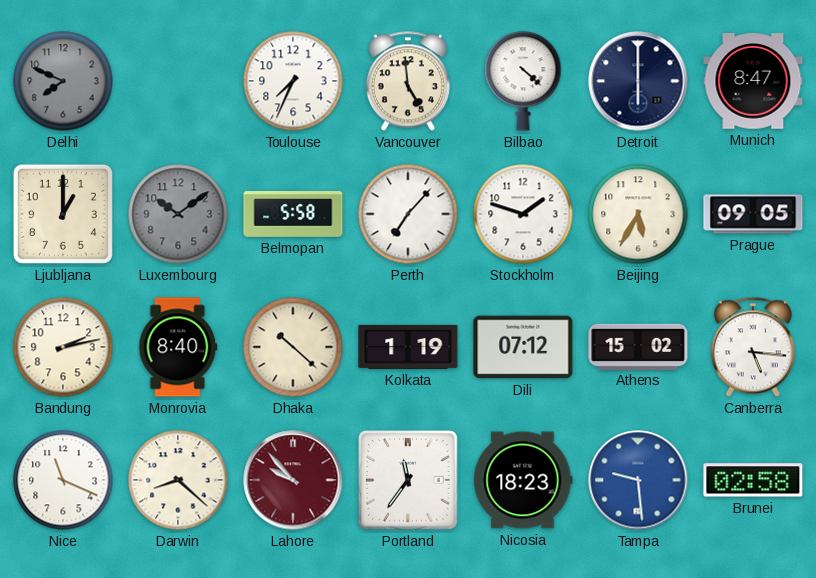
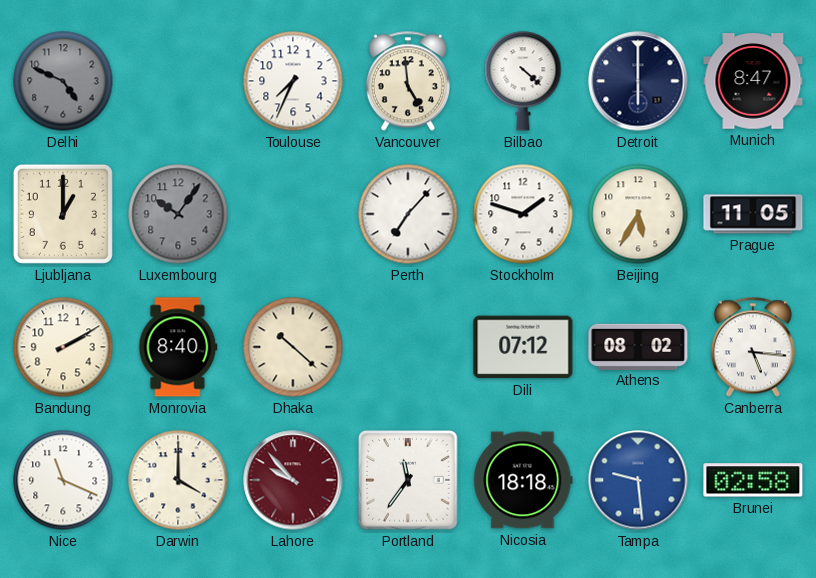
Delhi: 7:49 -> 4:49 (63, 81)
Luxembourg: 10:09 -> 10:06 (178, 214)
Belmopan: 5:58 -> none (293, 215)
Prague: 09:05 -> 11:05 (753, 214)
Bandung: 2:13 -> 2:10 (63, 347)
Kolkata: 1:19 -> none (408, 347)
Athens: 15:02 -> 08:02 (638, 346)
Darwin: 8:22 -> 4:00 (178, 480)
Nicosia: 18:23 -> 18:18 (523, 480)
